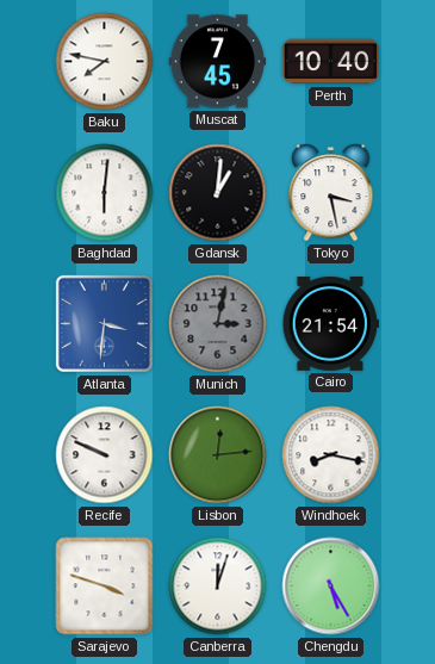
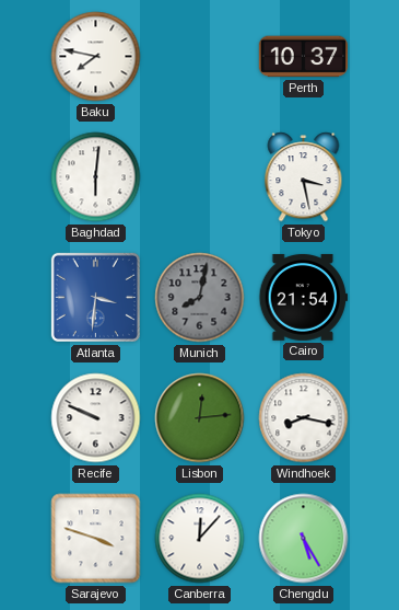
Muscat: 7:45 -> none (217, 62)
Perth: 10:40 -> 10:37 (303, 57)
Gdansk: 1:01 -> none (218, 193)
Munich: 3:02 -> 8:02 (200, 298)
Canberra: 12:03 -> 12:07 (200, 539)
